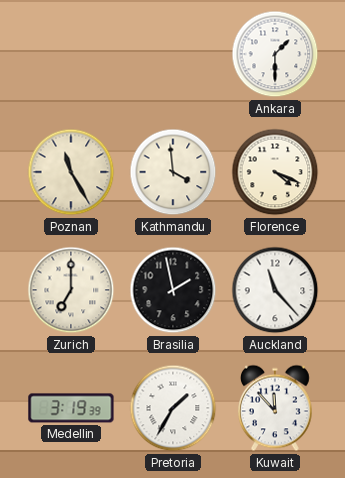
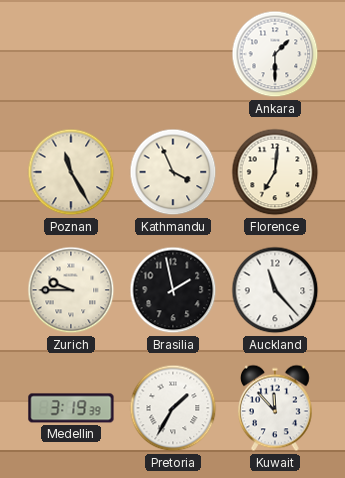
Kathmandu: 3:59 -> 3:56 (173, 172)
Florence: 4:19 -> 7:01 (275, 172)
Zurich: 7:00 -> 9:45 (71, 290)
